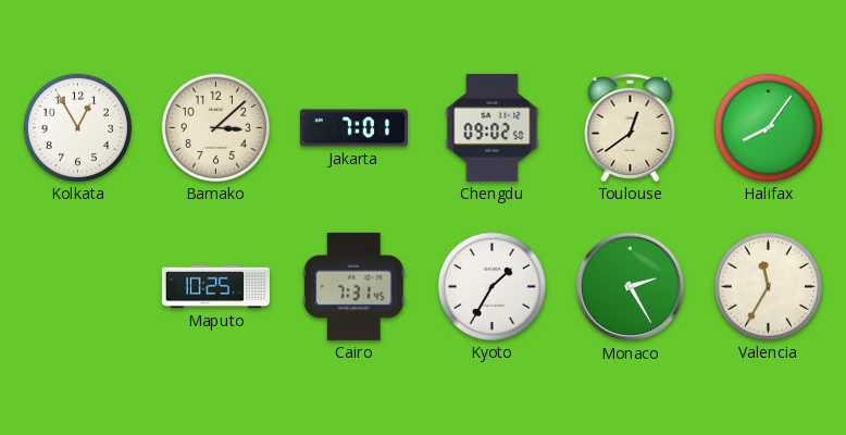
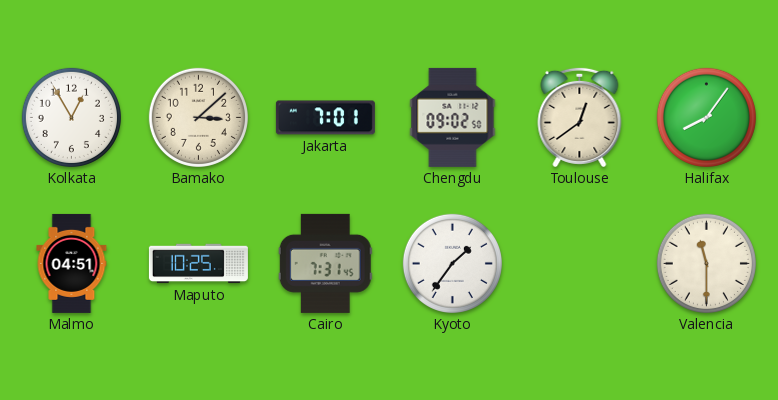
Malmo: none -> 04:51 (72, 263)
Kyoto: 1:35 -> 1:36 (452, 263)
Monaco: 2:25 -> none (631, 287)
Valencia: 11:35 -> 11:30 (706, 263)
